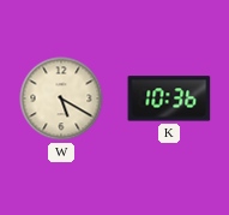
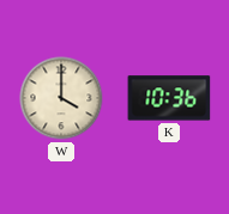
W: 5:20 -> 4:00 (61, 98)
